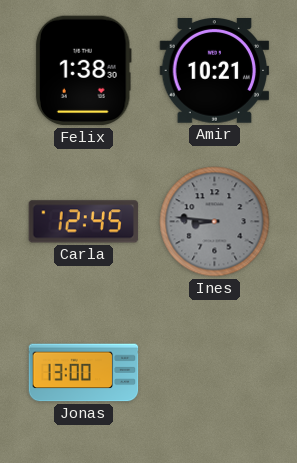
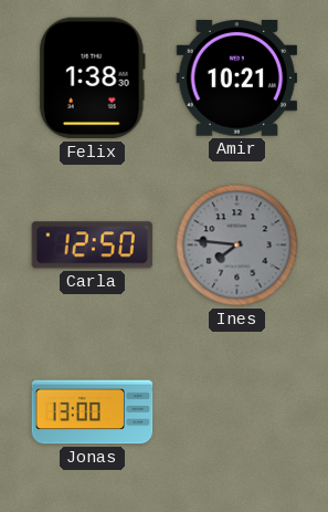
Carla: 12:45 -> 12:50 (93, 245)
Ines: 8:46 -> 7:46 (237, 245)
